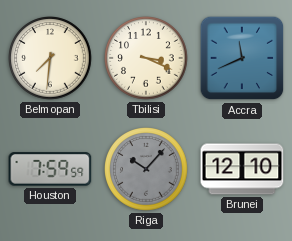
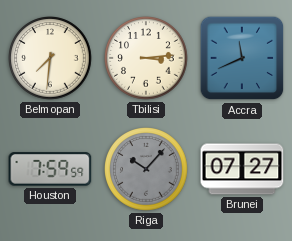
Tbilisi: 3:19 -> 3:14 (146, 58)
Brunei: 12:10 -> 07:27 (242, 169)
